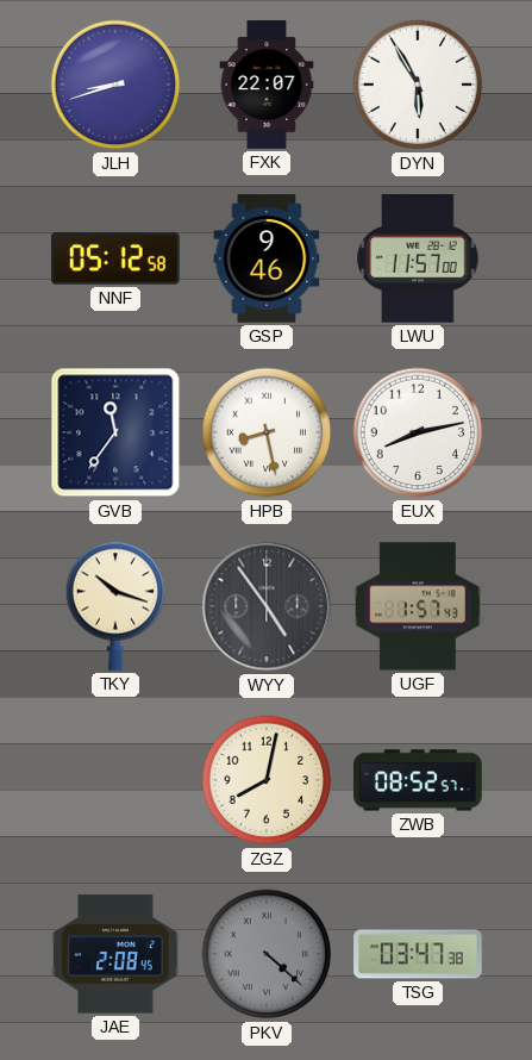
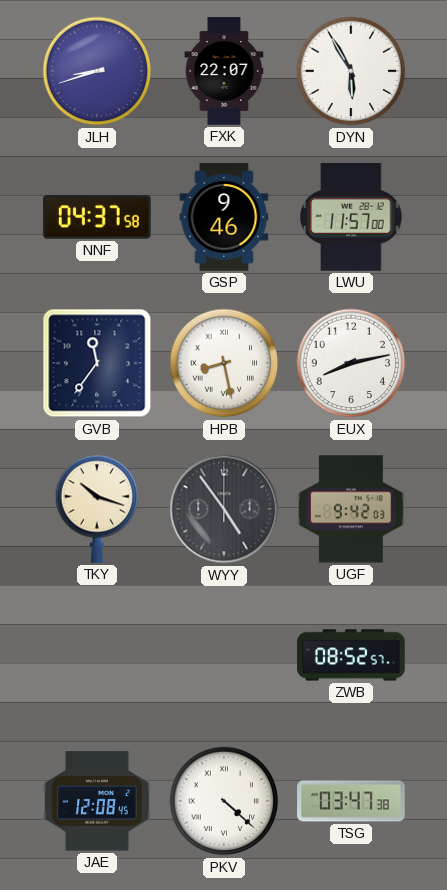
NNF: 05:12 -> 04:37 (98, 217)
UGF: 1:57 -> 9:42 (351, 509)
ZGZ: 8:02 -> none (267, 780)
JAE: 2:08 -> 12:08 (97, 801)
PKV dial: grey -> white (224, 801)
